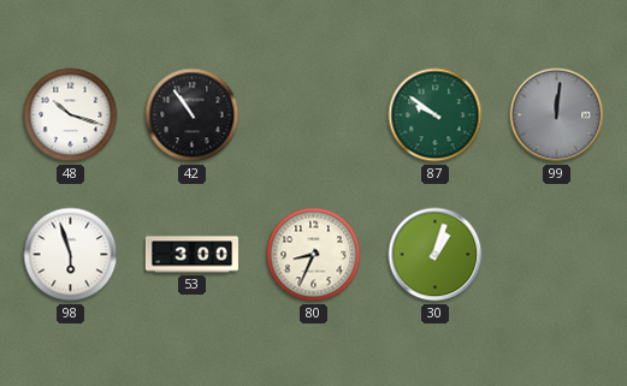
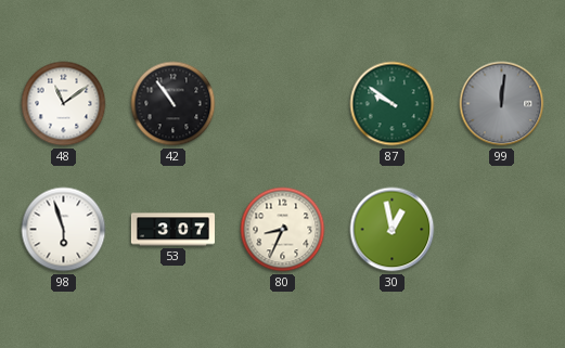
48: 10:18 -> 11:09 (64, 104)
53: 3:00 -> 3:07 (172, 230)
30: 1:03 -> 12:58 (393, 230)
